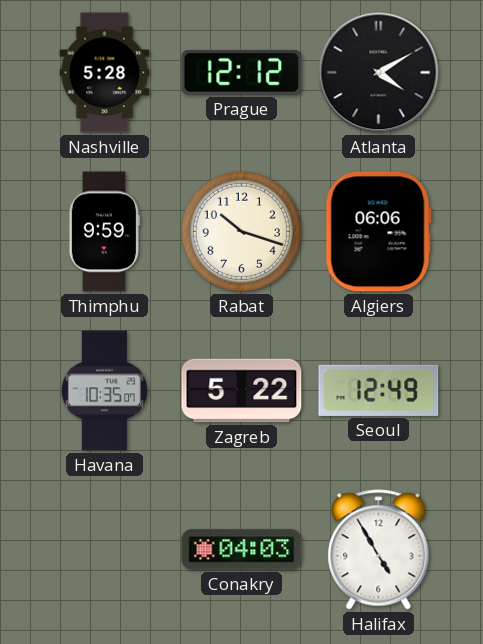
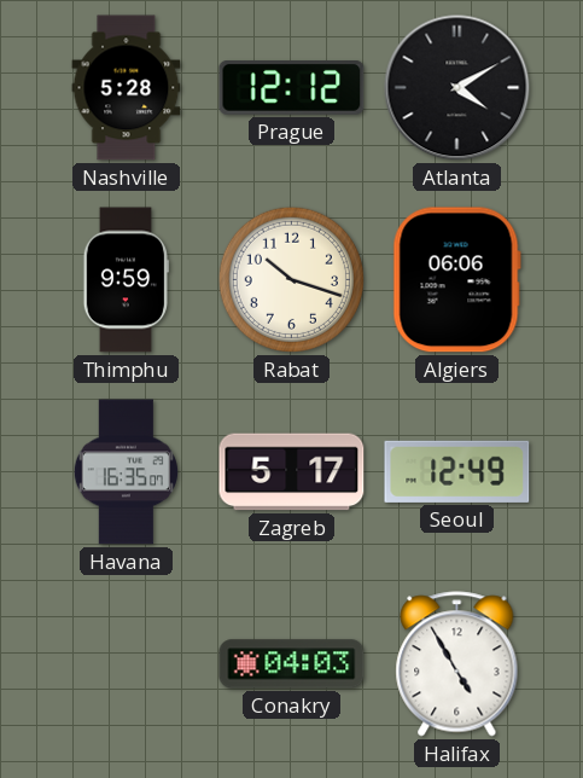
Havana: 10:35 -> 16:35 (126, 472)
Zagreb: 5:22 -> 5:17 (292, 472)
